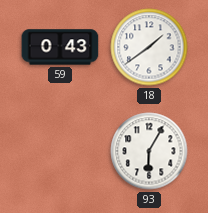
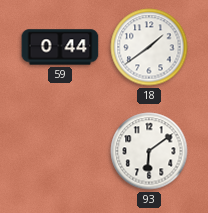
59: 0:43 -> 0:44 (60, 47)
93: 6:05 -> 6:09 (149, 151)
